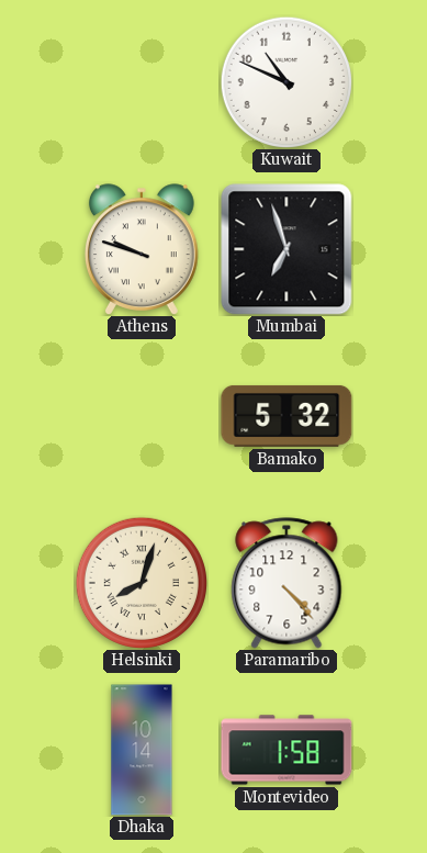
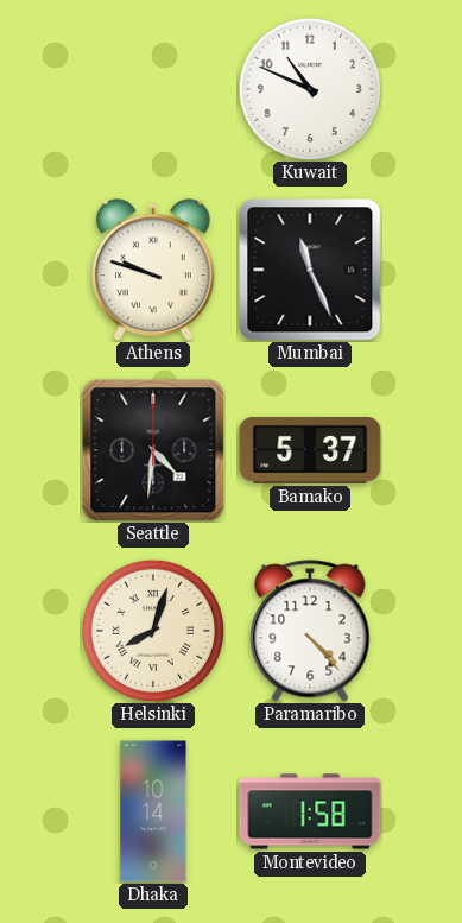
Mumbai: 6:57 -> 11:26 (310, 270)
Seattle: none -> 4:31 (153, 450)
Bamako: 5:32 -> 5:37 (310, 450)
